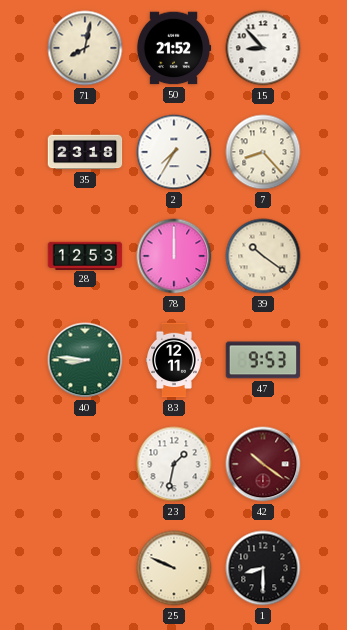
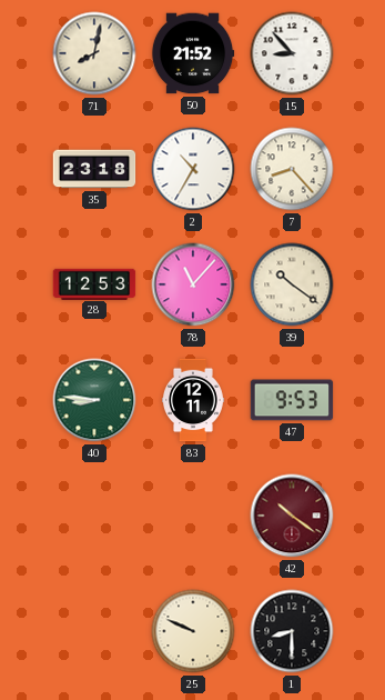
2: 7:35 -> 10:35 (193, 169)
78: 12:00 -> 11:07 (193, 284)
23: 1:32 -> none (174, 464)
